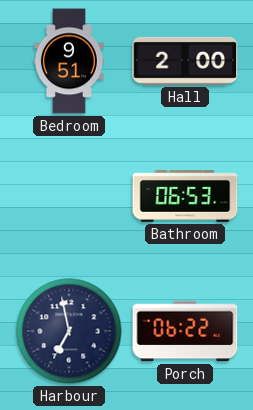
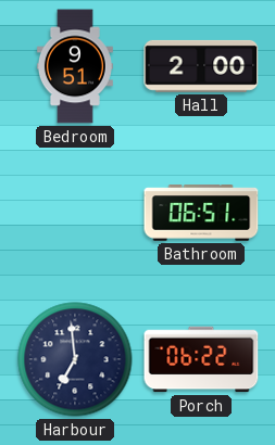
Bathroom: 06:53 -> 06:51 (201, 213)
Harbour: 6:58 -> 6:59 (75, 359)
